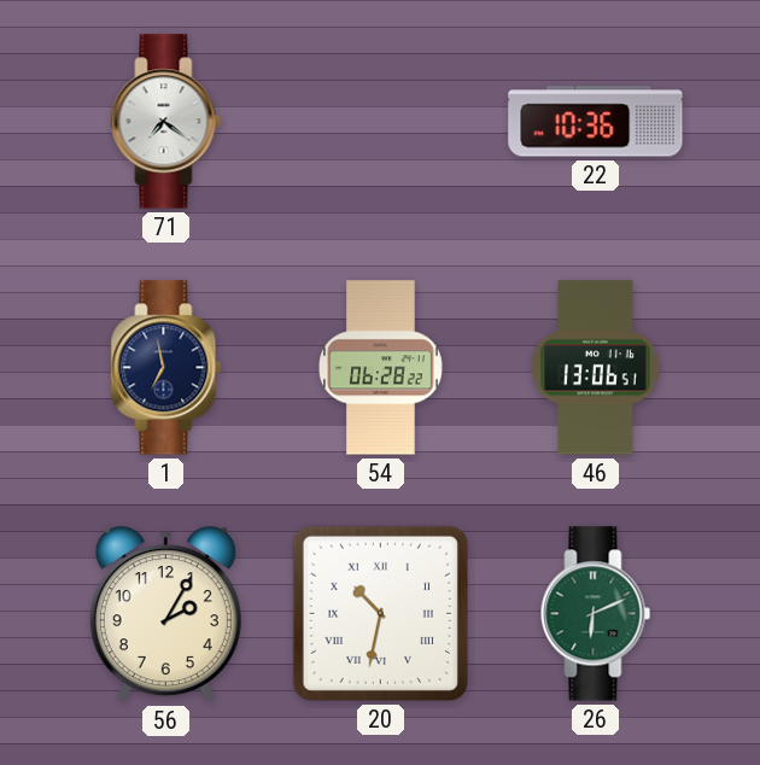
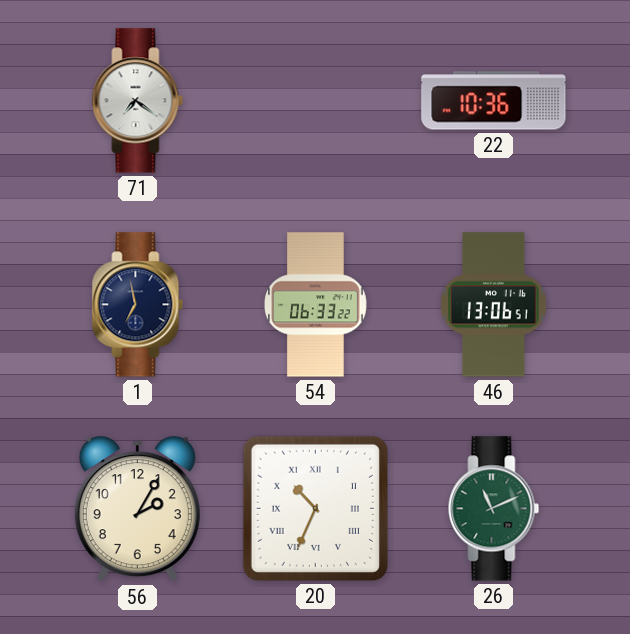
54: 06:28 -> 06:33 (316, 305)
20: 10:32 -> 10:34 (315, 508)
26: 6:11 -> 11:11 (494, 509)
